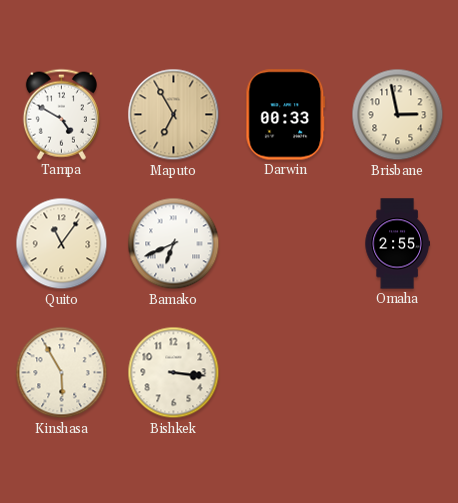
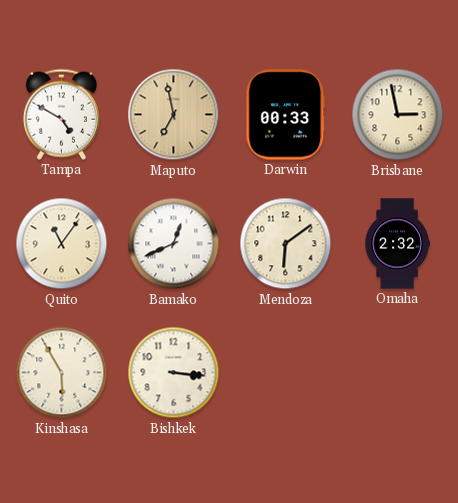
Maputo: 6:55 -> 6:58 (174, 115)
Bamako: 6:41 -> 12:41 (174, 244)
Mendoza: none -> 6:09 (286, 244)
Omaha: 2:55 -> 2:32 (397, 244)
